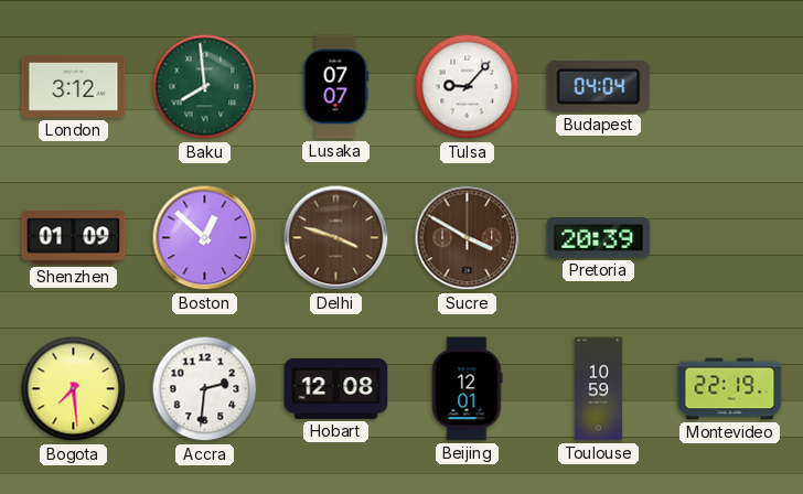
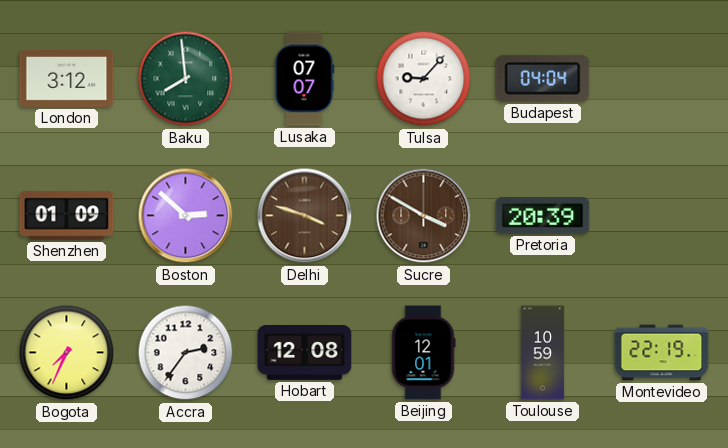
Boston: 12:52 -> 2:52 (186, 216)
Bogota: 7:29 -> 7:34 (67, 353)
Accra: 2:31 -> 2:36 (186, 353)
